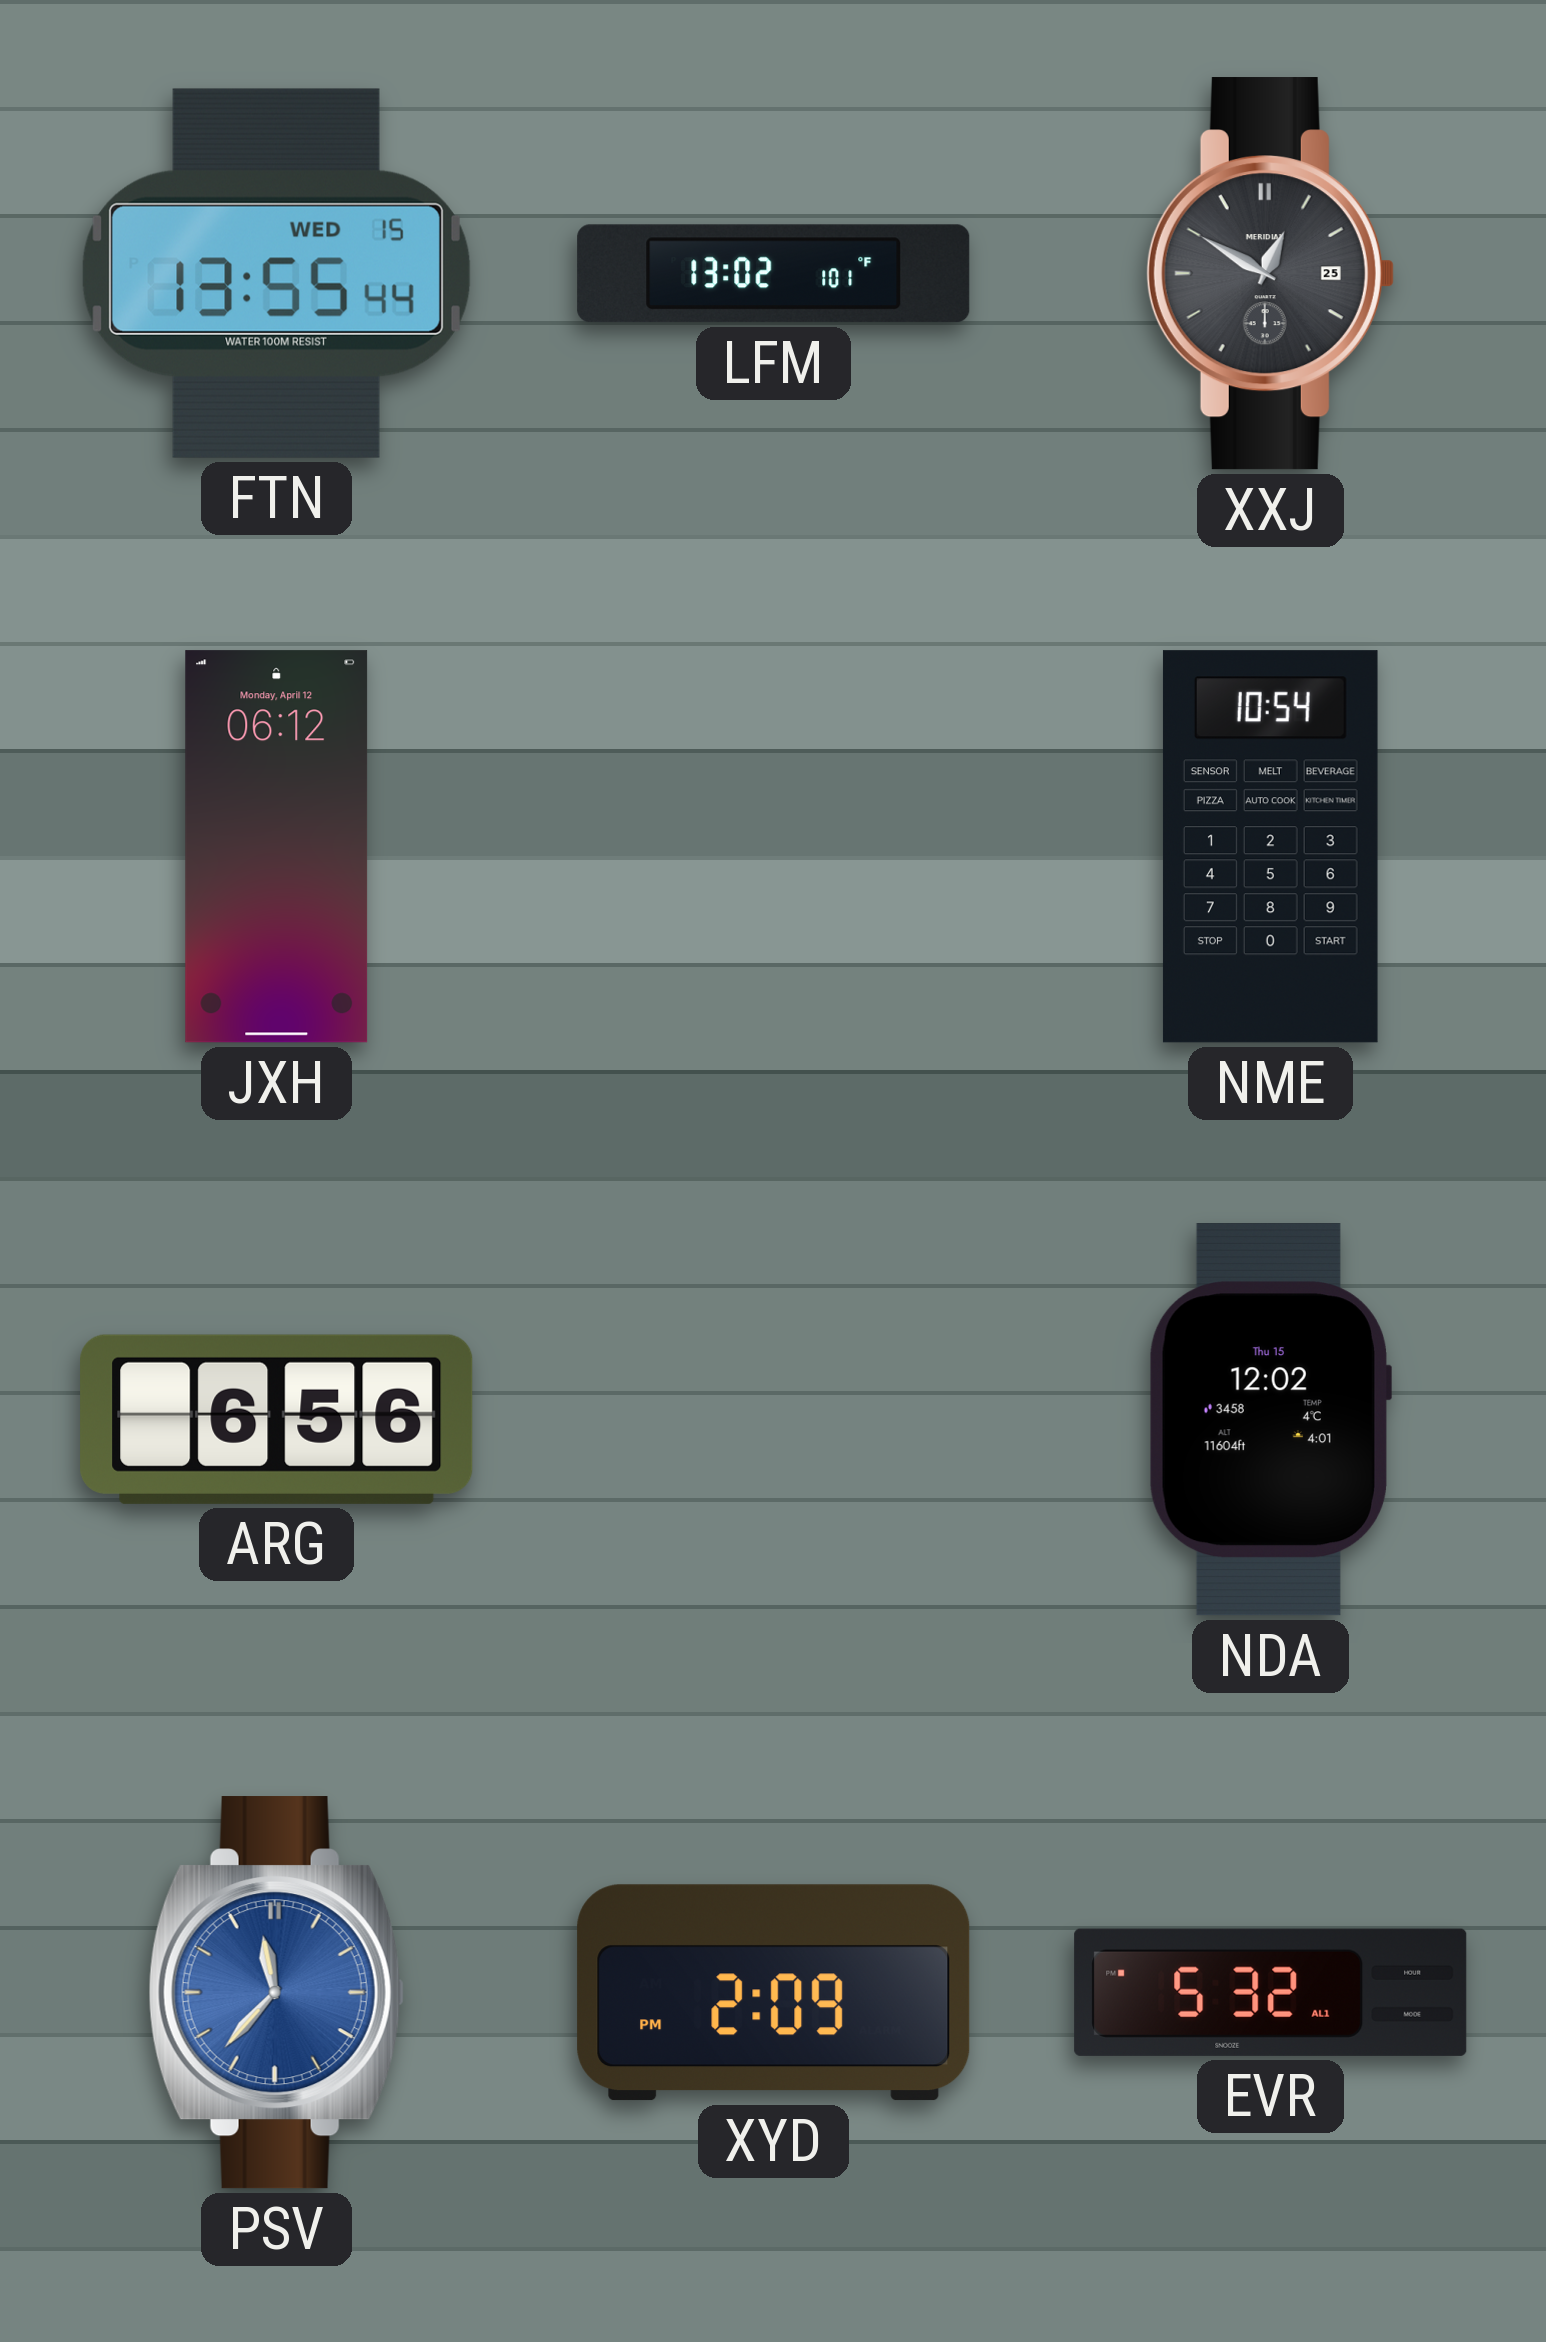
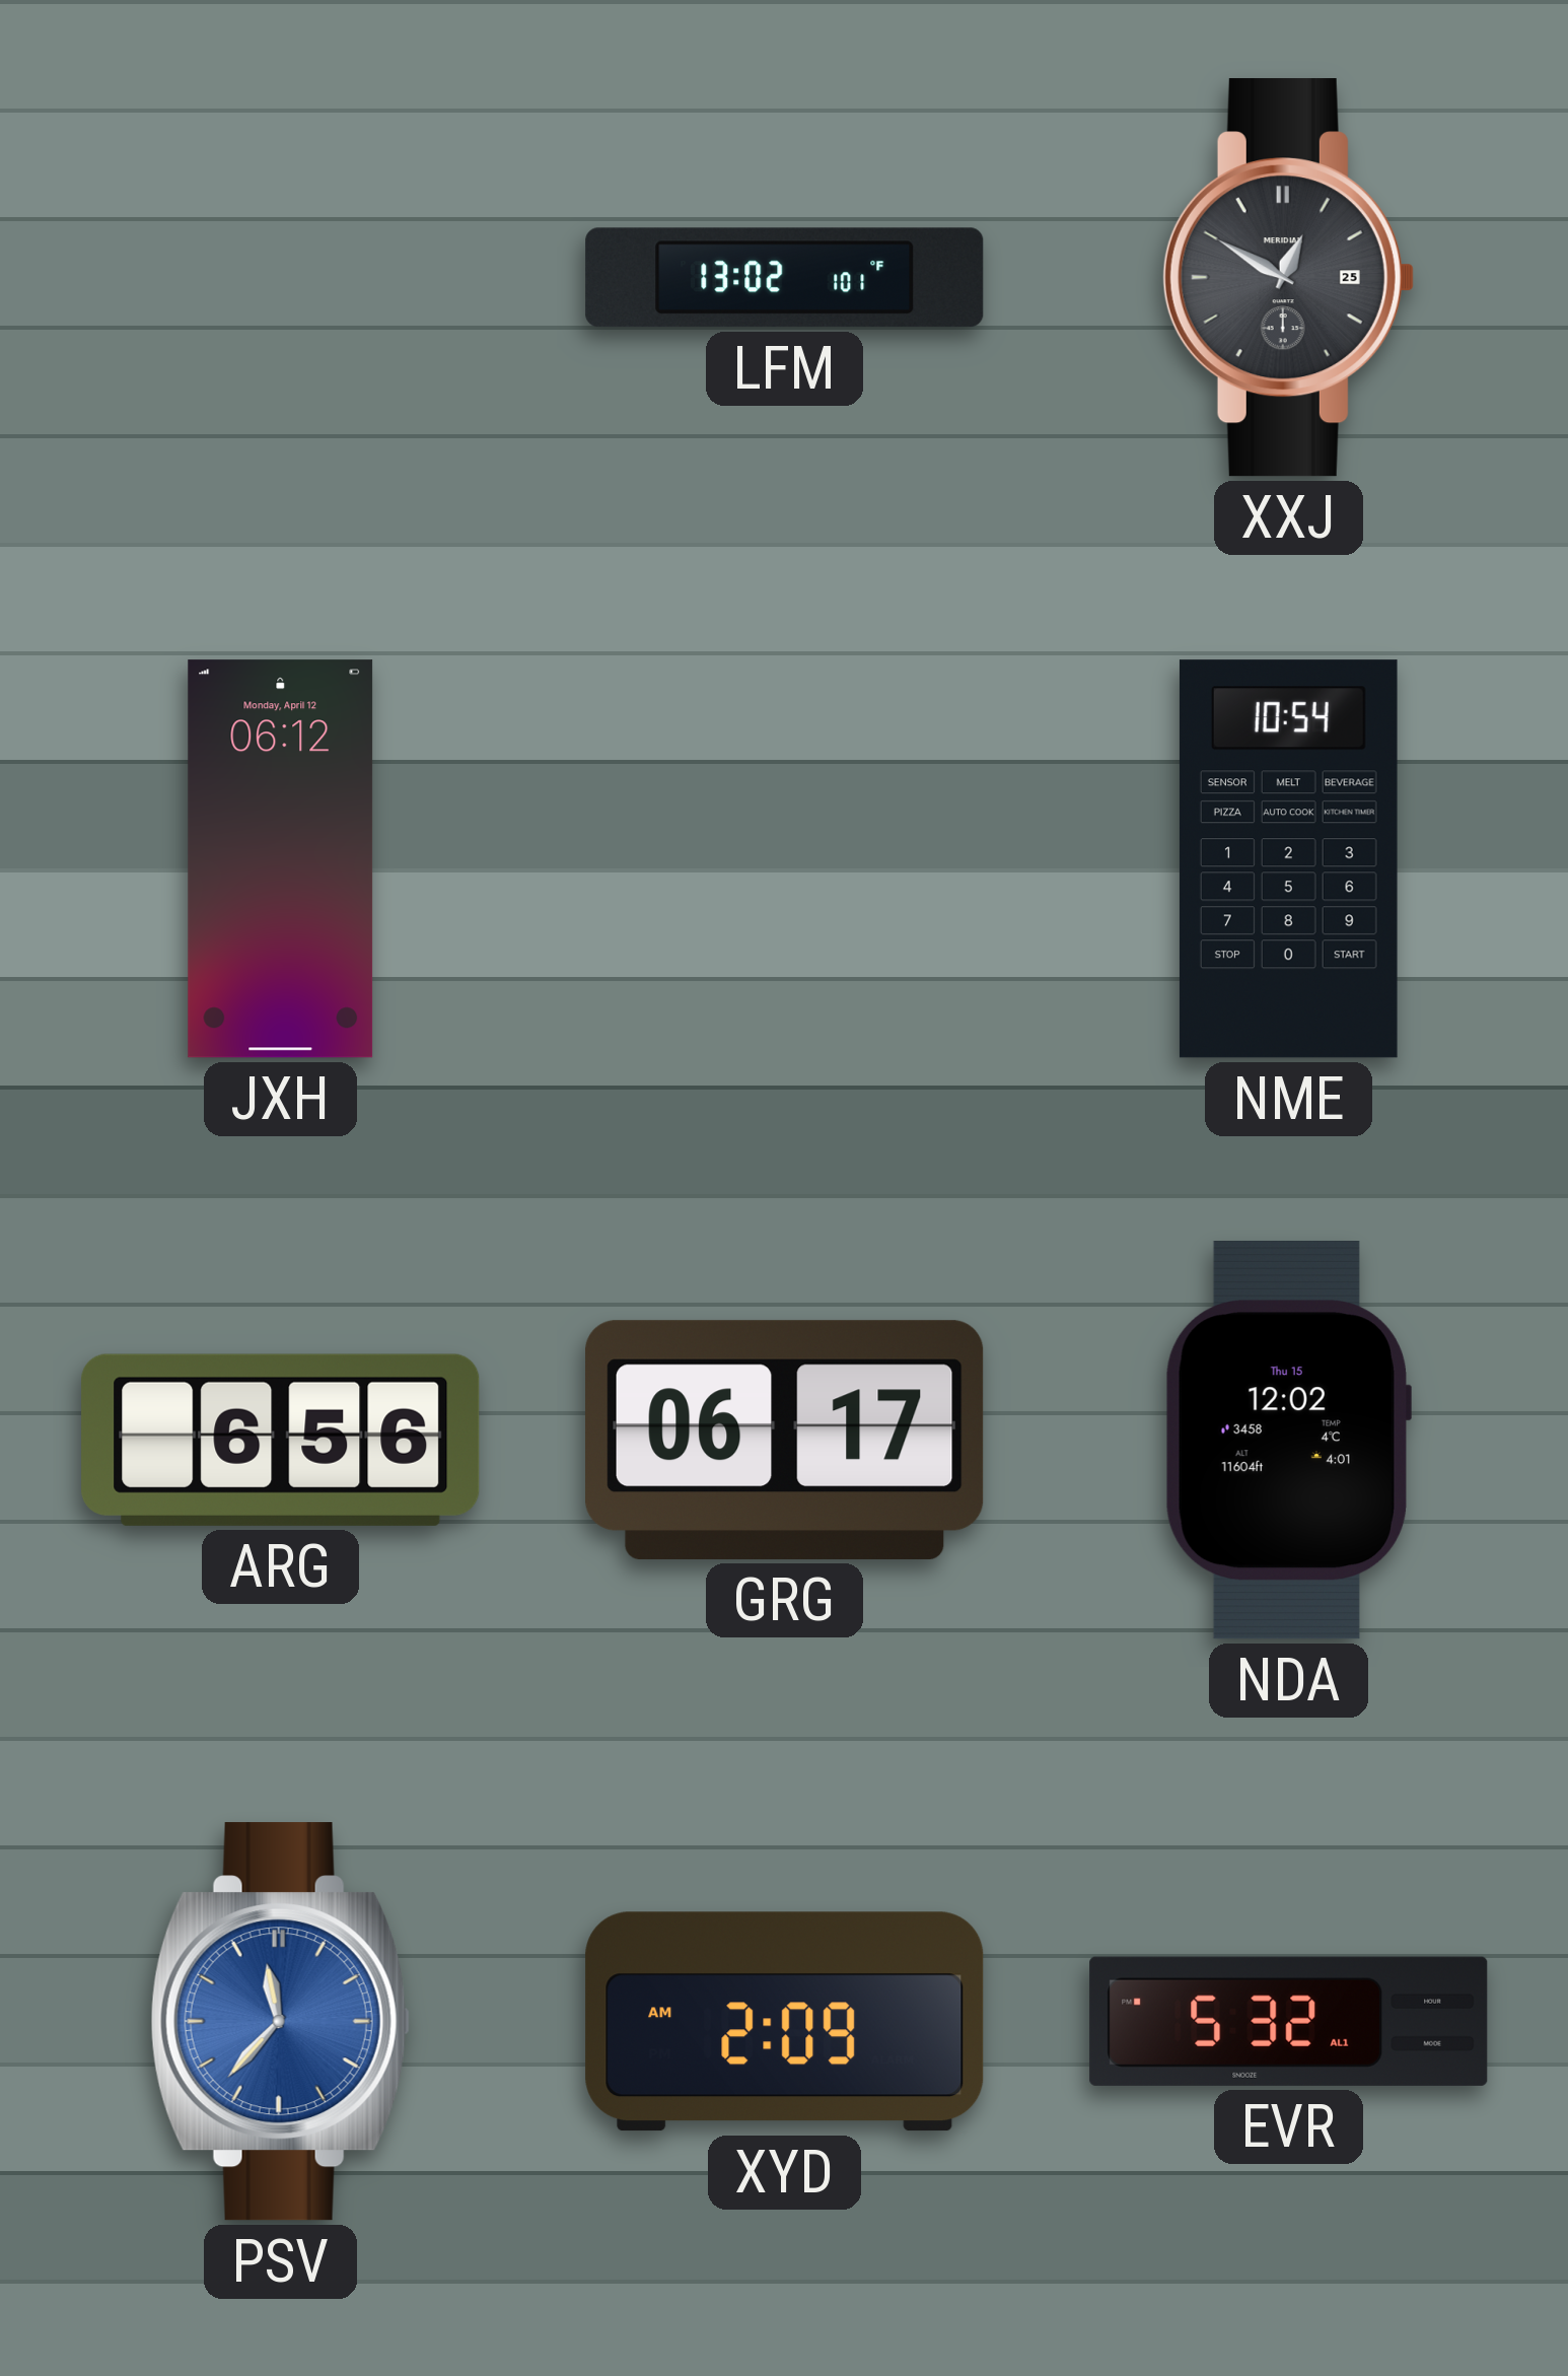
FTN: 13:55 -> none (276, 273)
GRG: none -> 06:17 (785, 1440)
XYD: 2:09 PM -> 2:09 AM (785, 2022)
